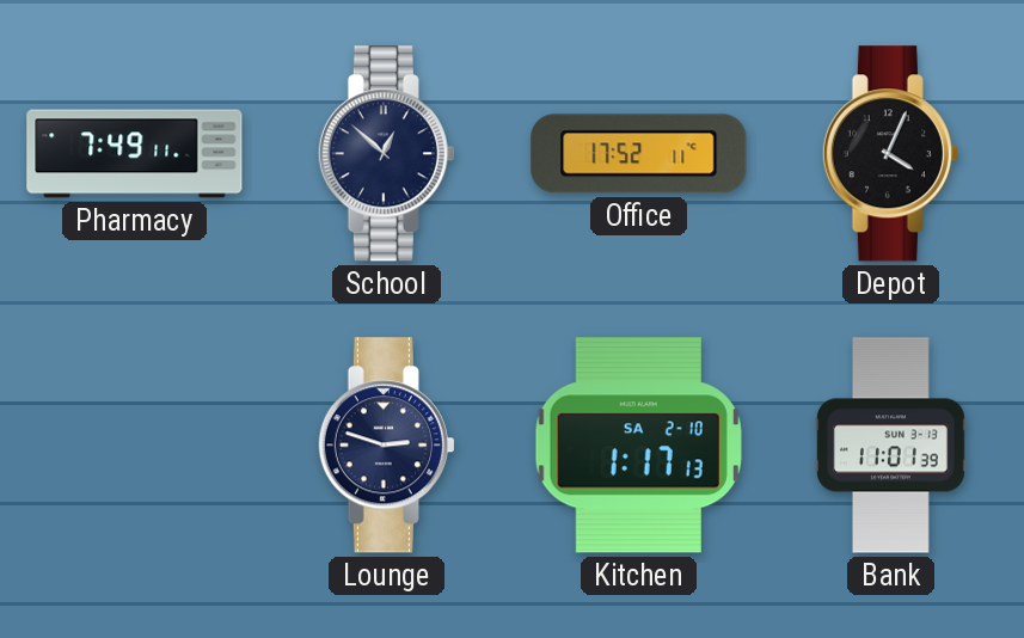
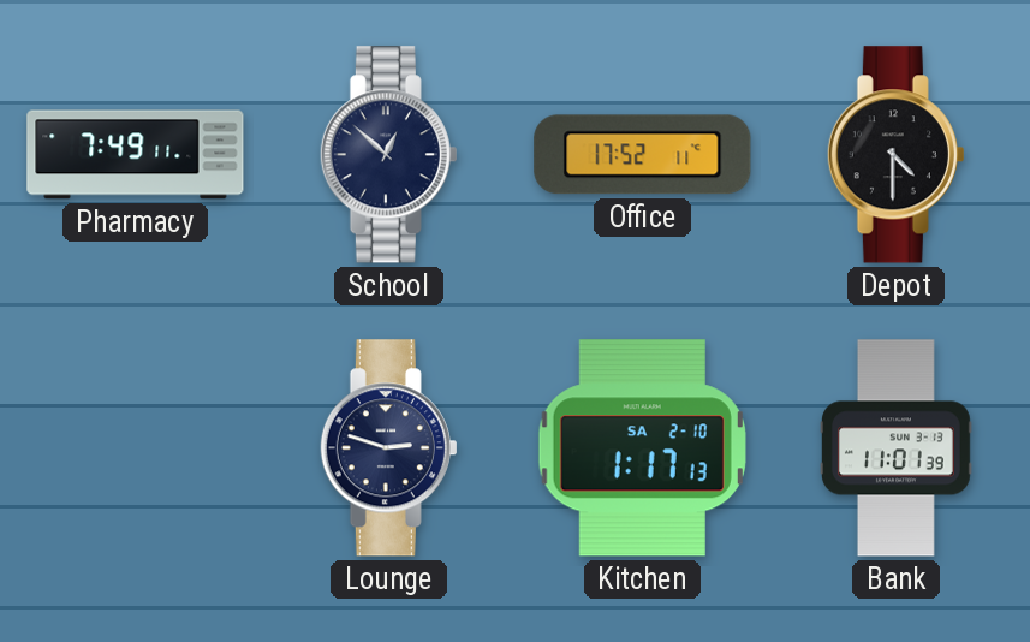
Depot: 4:04 -> 4:30 (895, 155)
